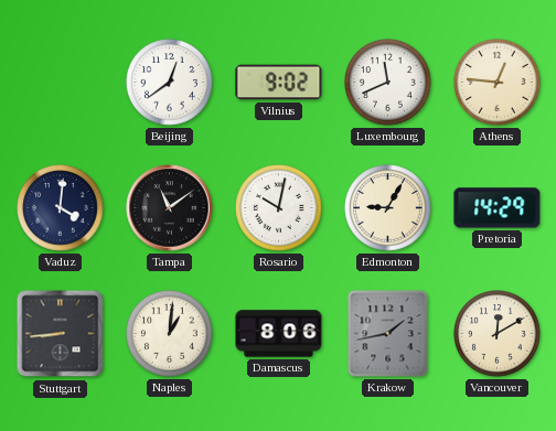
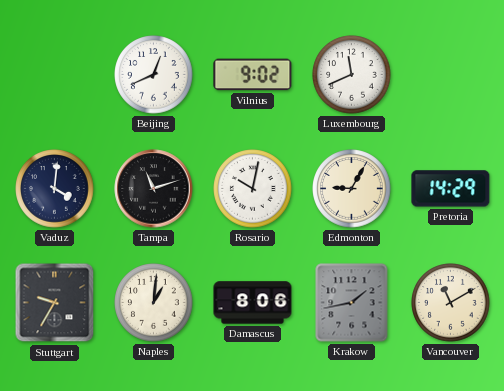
Beijing: 12:39 -> 12:41 (154, 75)
Athens: 12:46 -> none (498, 83)
Tampa: 11:09 -> 11:12 (154, 189)
Stuttgart: 8:44 -> 9:35 (55, 303)
Vancouver: 12:10 -> 11:10 (451, 303)
